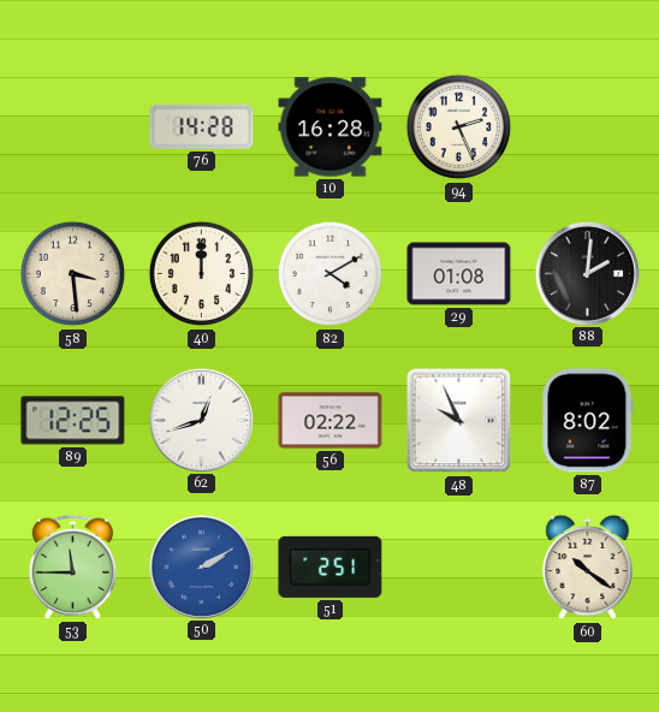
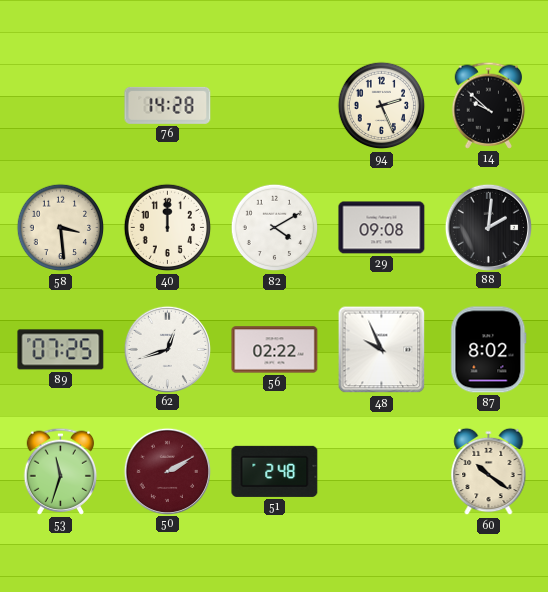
10: 16:28 -> none (331, 127)
14: none -> 9:52 (489, 105)
29: 01:08 -> 09:08 (382, 228)
89: 12:25 -> 07:25 (61, 350)
53: 11:45 -> 11:33 (61, 471)
50 dial: blue -> burgundy (167, 471)
51: 2:51 -> 2:48 (275, 471)
